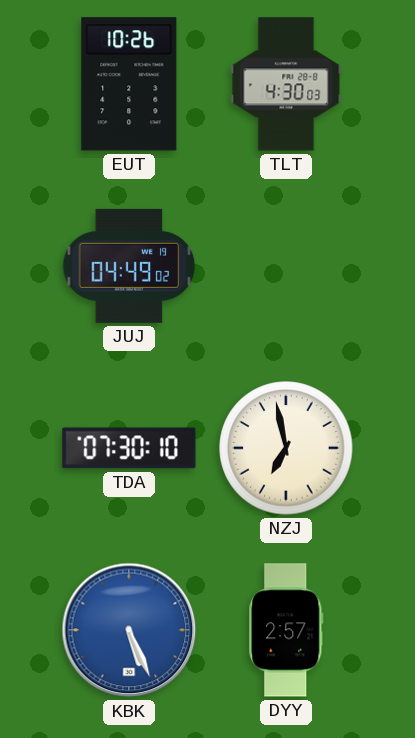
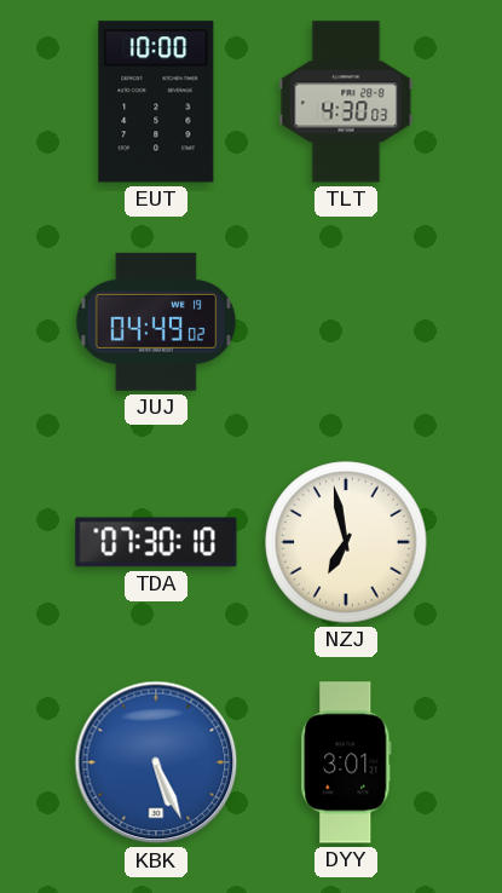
EUT: 10:26 -> 10:00 (156, 102)
DYY: 2:57 -> 3:01 (346, 762)
